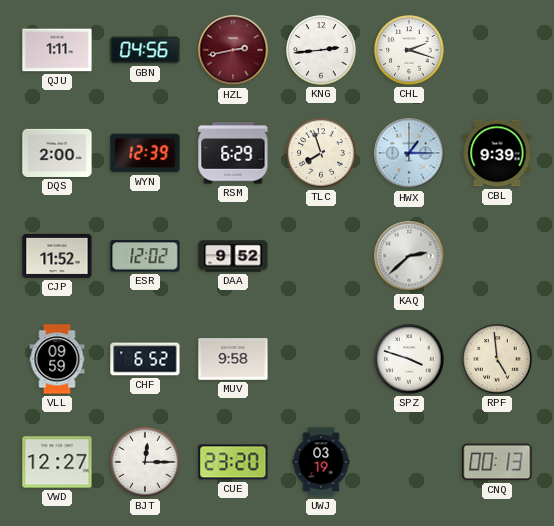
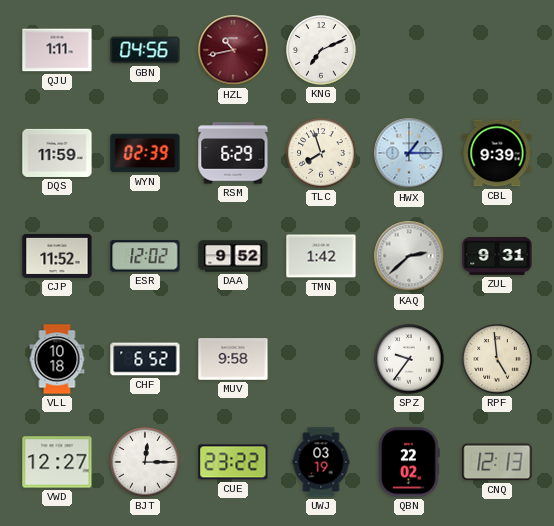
HZL: 2:43 -> 10:43 (233, 50)
KNG: 2:44 -> 7:11 (321, 50)
CHL: 2:18 -> none (409, 50)
DQS: 2:00 -> 11:59 (57, 153)
WYN: 12:39 -> 02:39 (145, 153)
TMN: none -> 1:42 (321, 256)
ZUL: none -> 9:31 (497, 256)
VLL: 09:59 -> 10:18 (57, 359)
SPZ: 3:48 -> 9:36 (409, 359)
CUE: 23:20 -> 23:22 (233, 462)
QBN: none -> 22:02 (409, 462)
CNQ: 00:13 -> 12:13 (497, 462)
